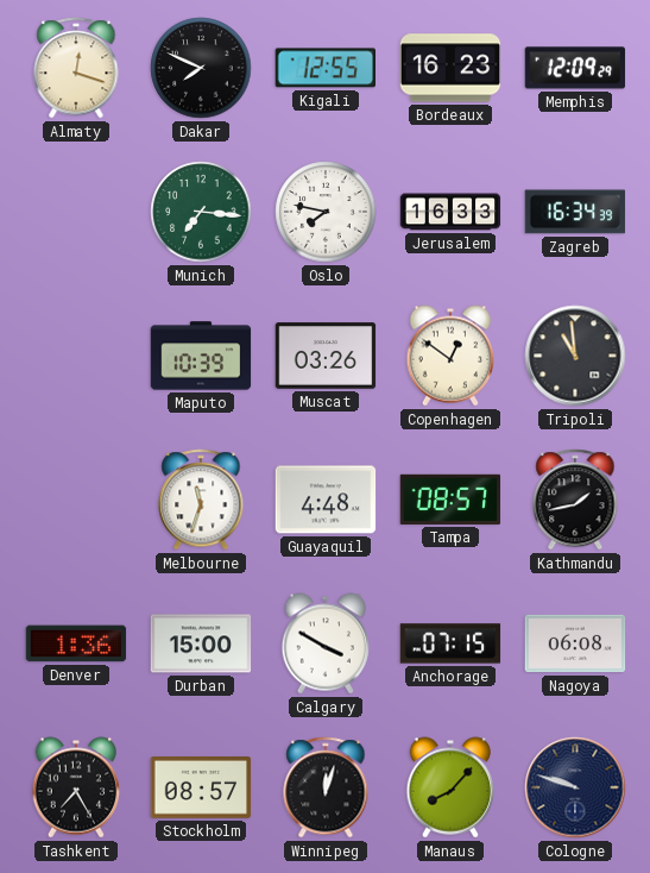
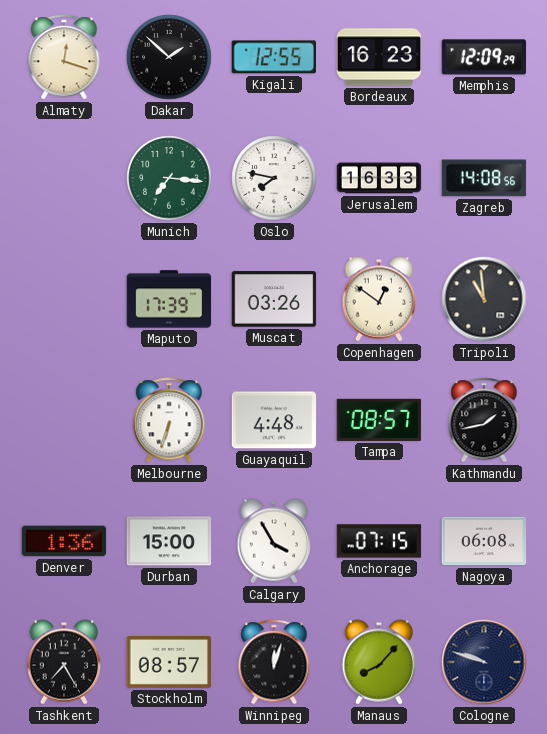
Dakar: 7:49 -> 1:52 (169, 57)
Zagreb: 16:34 -> 14:08 (484, 178)
Maputo: 10:39 -> 17:39 (169, 299)
Melbourne: 11:33 -> 6:33 (169, 420)
Calgary: 3:50 -> 3:55 (274, 541)
